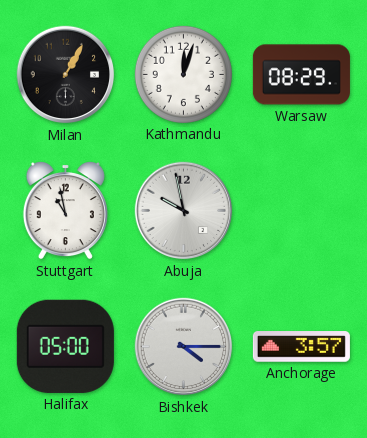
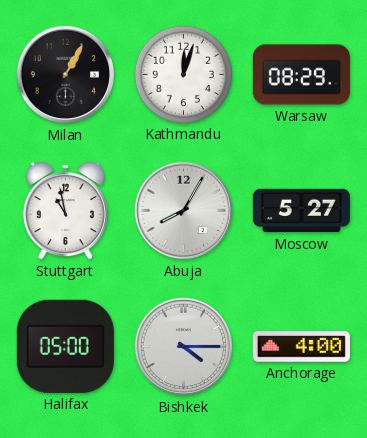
Abuja: 9:58 -> 8:05 (184, 211)
Moscow: none -> 5:27 (301, 211)
Anchorage: 3:57 -> 4:00 (301, 347)
